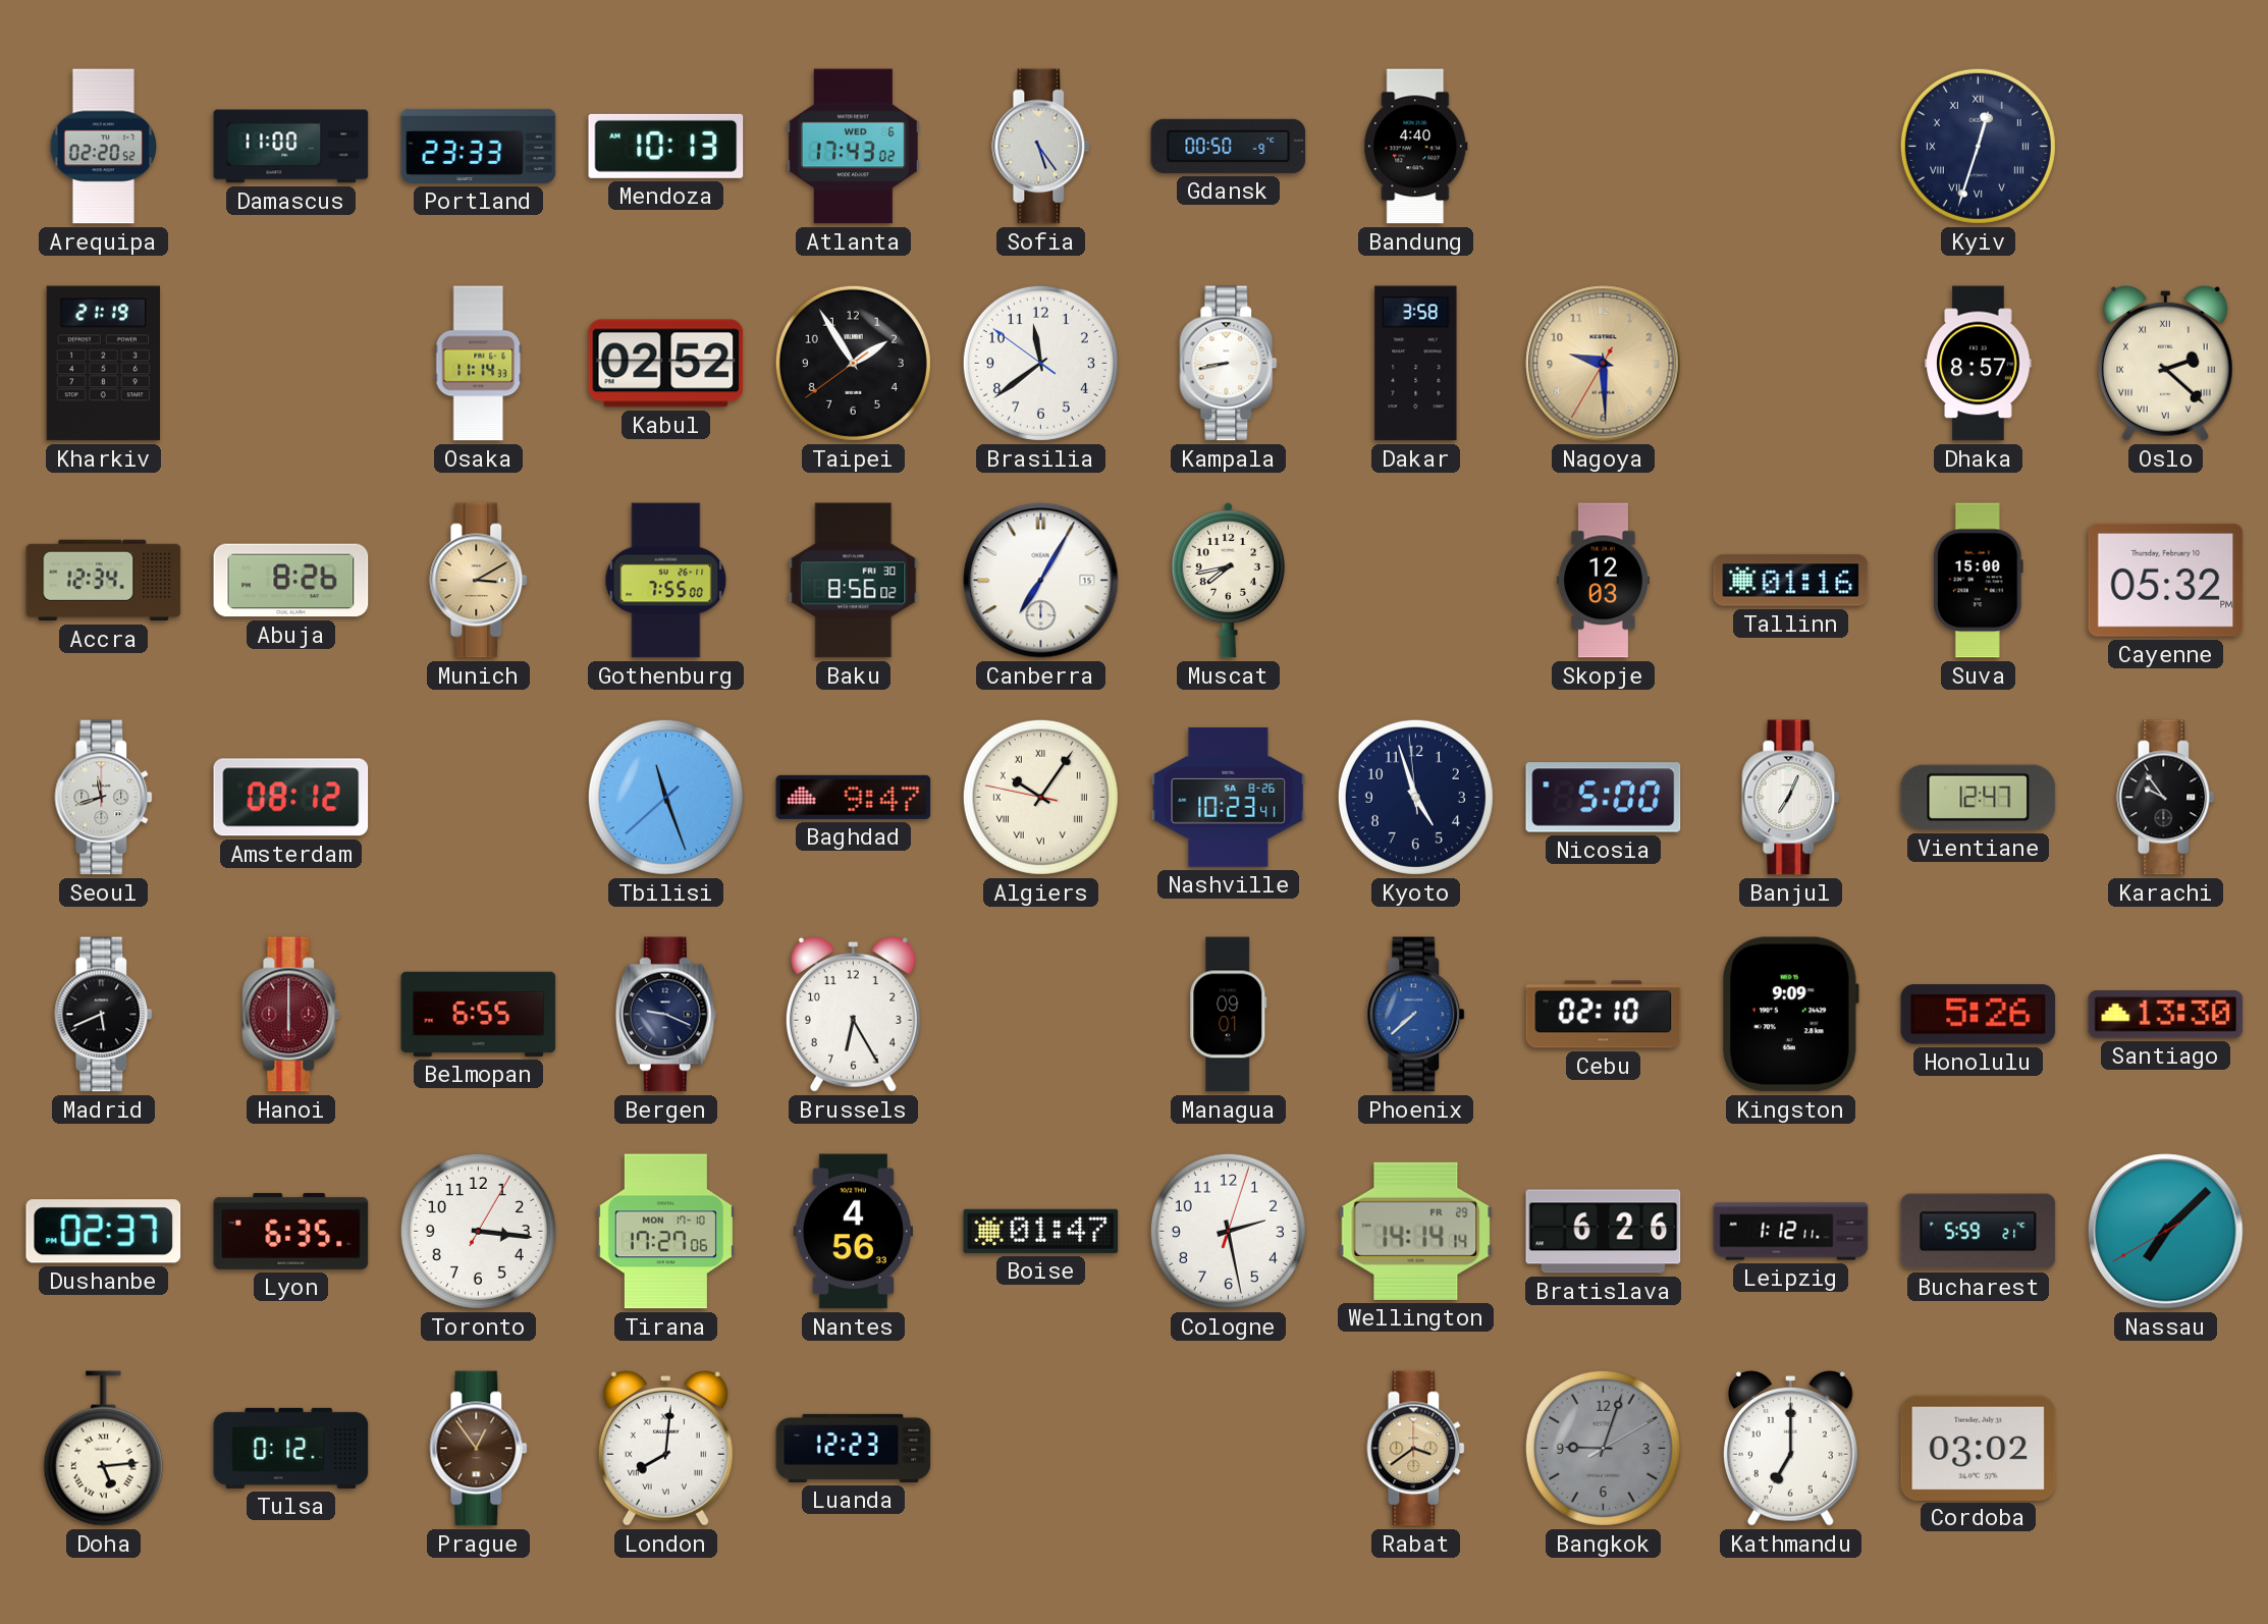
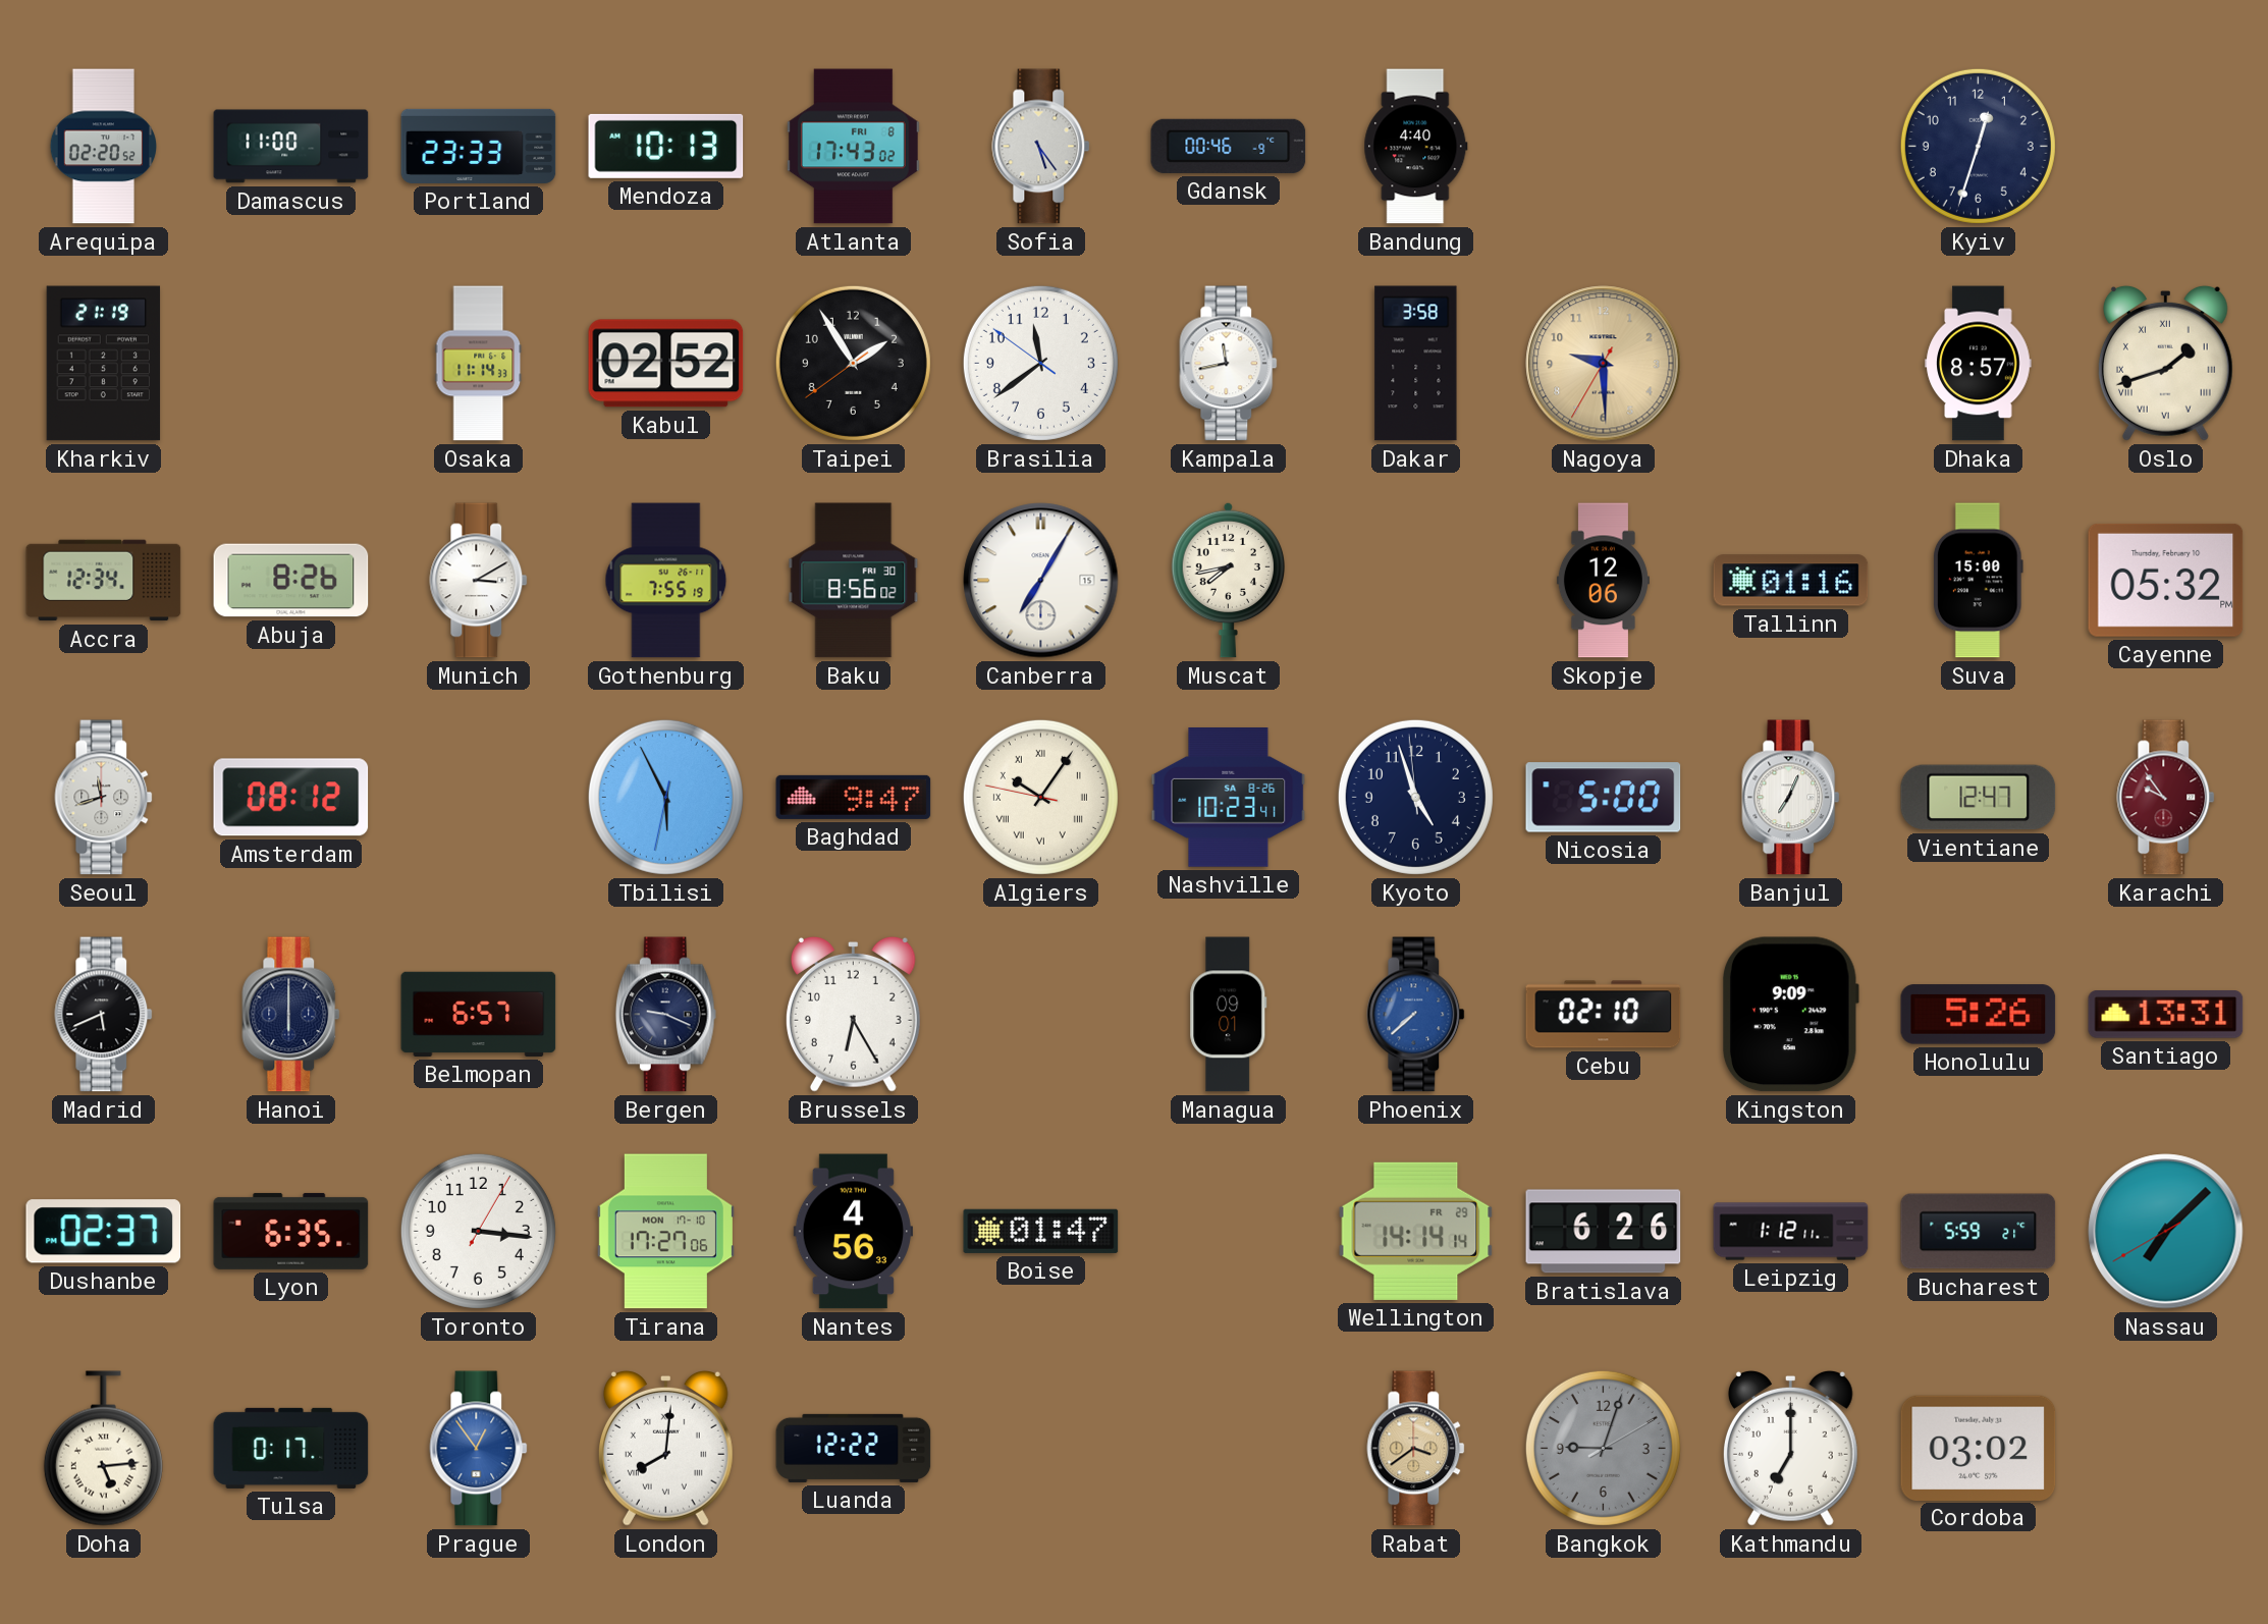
Atlanta date: WED 6 -> FRI 8 (853, 147)
Gdansk: 00:50 -> 00:46 (1229, 146)
Kyiv numerals: Roman -> Arabic (1978, 146)
Kampala: 8:43 -> 11:43 (1229, 364)
Oslo: 2:22 -> 1:42 (2165, 363)
Munich dial: champagne -> white (479, 581)
Gothenburg: 7:55:00 -> 7:55:19 (666, 581)
Skopje: 12:03 -> 12:06 (1603, 581)
Tbilisi: 11:26 -> 5:55 (665, 797)
Karachi dial: black -> burgundy (2166, 798)
Hanoi dial: burgundy -> navy (291, 1015)
Belmopan: 6:55 -> 6:57 (479, 1014)
Santiago: 13:30 -> 13:31 (2166, 1015)
Cologne: 2:28 -> none (1228, 1231)
Tulsa: 0:12 -> 0:17 (291, 1448)
Prague dial: brown -> blue (479, 1449)
Luanda: 12:23 -> 12:22 (854, 1448)
